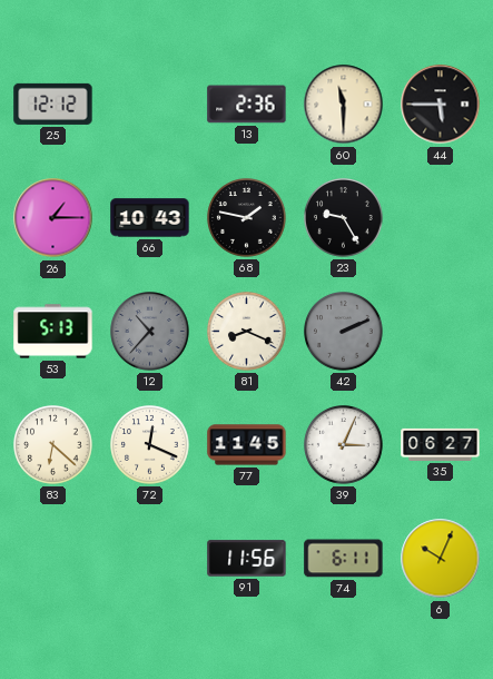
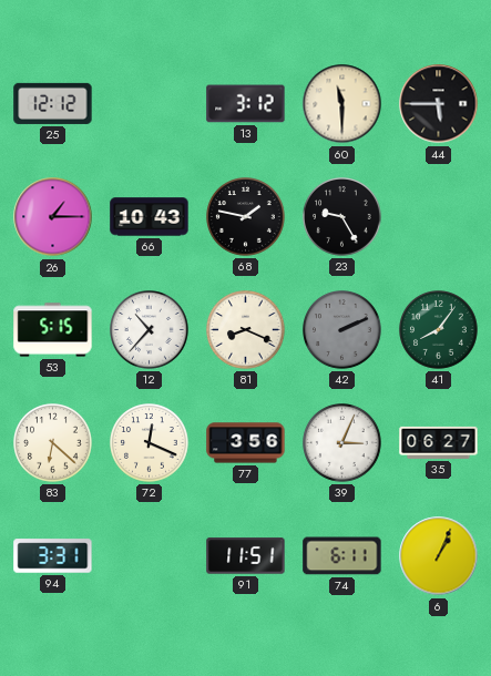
13: 2:36 -> 3:12 (246, 104)
53: 5:13 -> 5:15 (53, 330)
12 dial: grey -> white (150, 330)
41: none -> 8:06 (439, 330)
77: 11:45 -> 3:56 (246, 443)
94: none -> 3:31 (53, 556)
91: 11:56 -> 11:51 (246, 556)
6: 10:04 -> 1:04 (439, 556)
